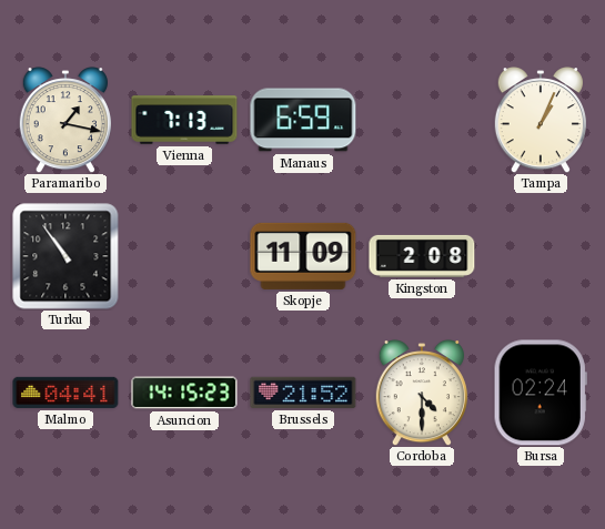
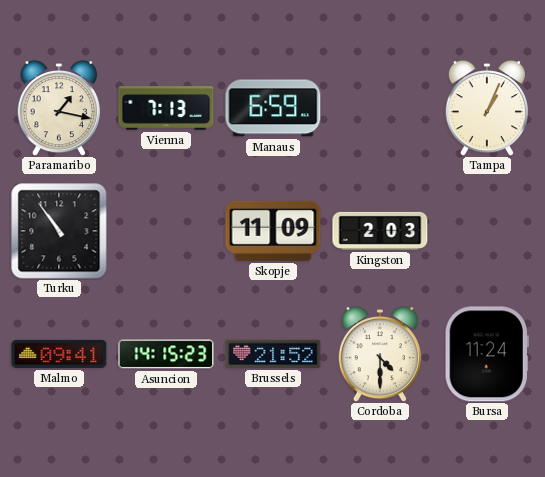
Kingston: 2:08 -> 2:03 (380, 231)
Malmo: 04:41 -> 09:41 (59, 354)
Bursa: 02:24 -> 11:24 (487, 354)
